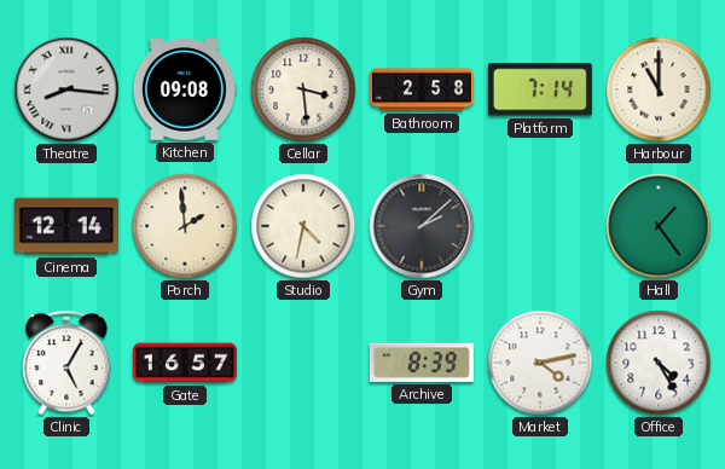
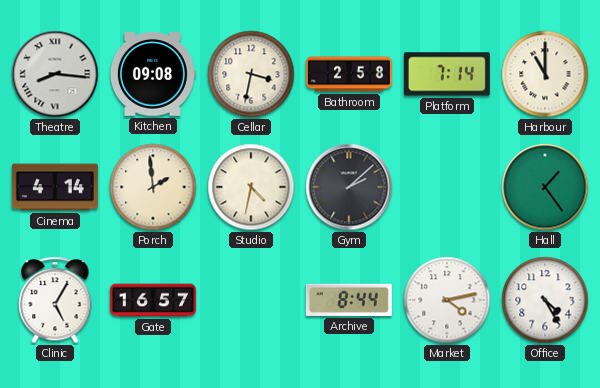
Cellar: 3:29 -> 3:32 (251, 74)
Cinema: 12:14 -> 4:14 (55, 187)
Archive: 8:39 -> 8:44 (349, 300)
